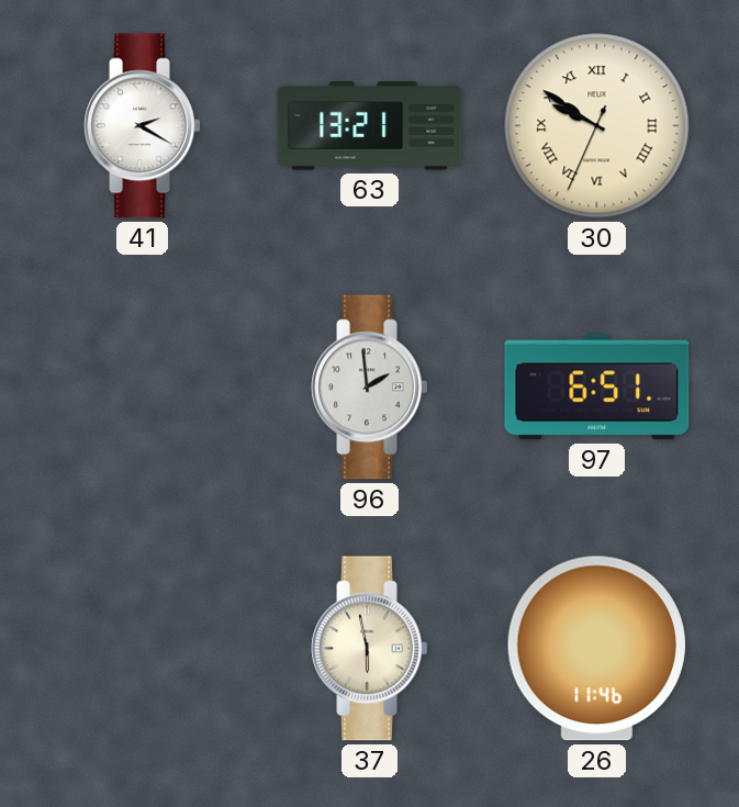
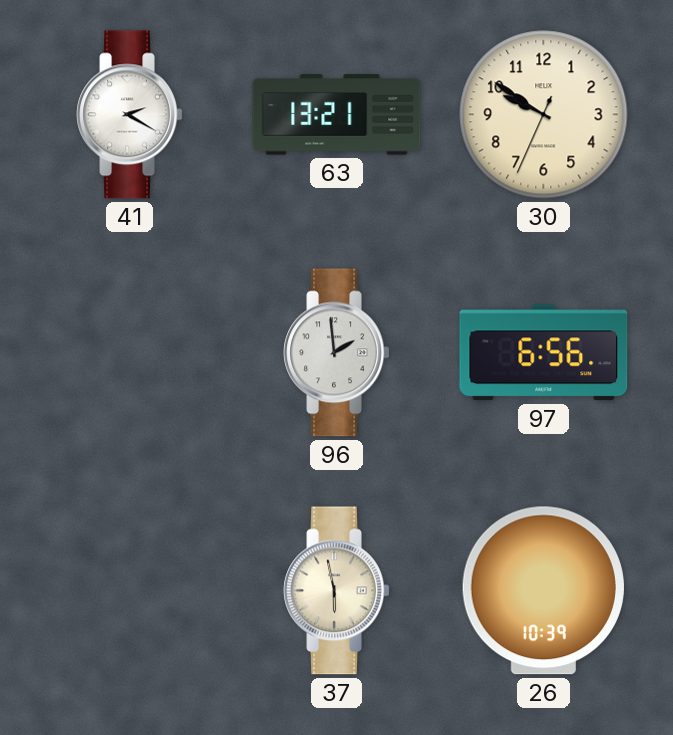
30 numerals: Roman -> Arabic (544, 115)
97: 6:51 -> 6:56 (544, 353)
26: 11:46 -> 10:39 (543, 591)
